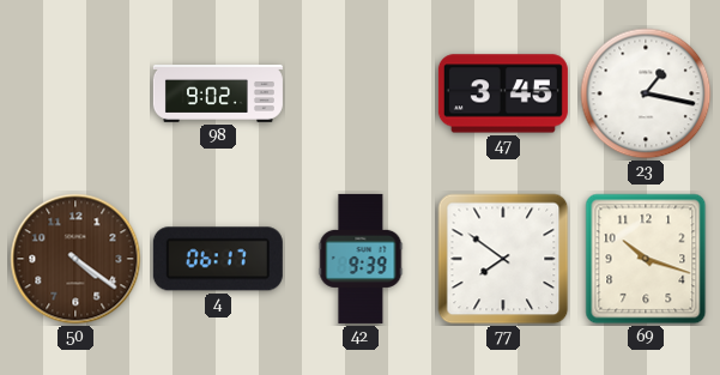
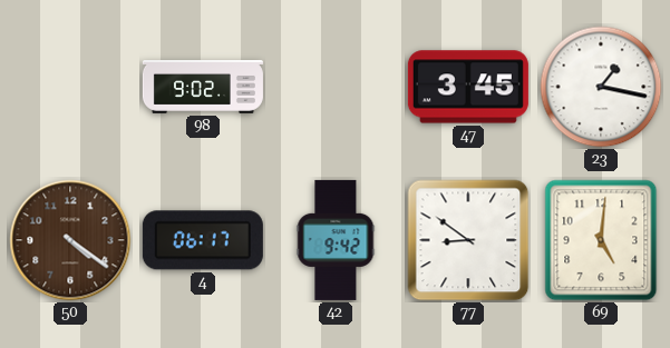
42: 9:39 -> 9:42 (336, 240)
77: 7:51 -> 8:51 (468, 240)
69: 10:18 -> 5:01 (601, 240)
